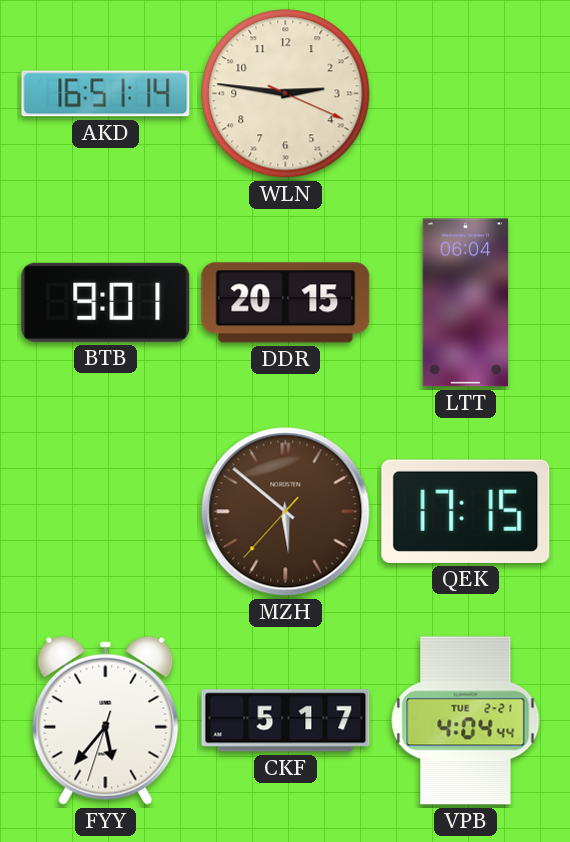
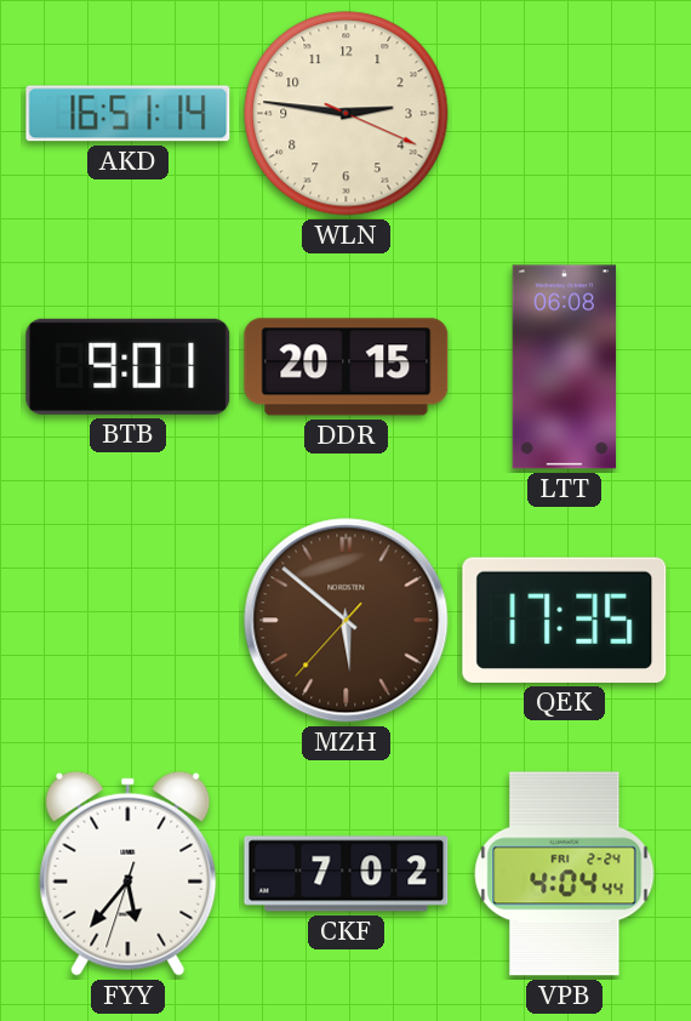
LTT: 06:04 -> 06:08 (565, 367)
QEK: 17:15 -> 17:35 (565, 620)
CKF: 5:17 -> 7:02 (347, 874)
VPB date: TUE 2-21 -> FRI 2-24 (565, 874)
